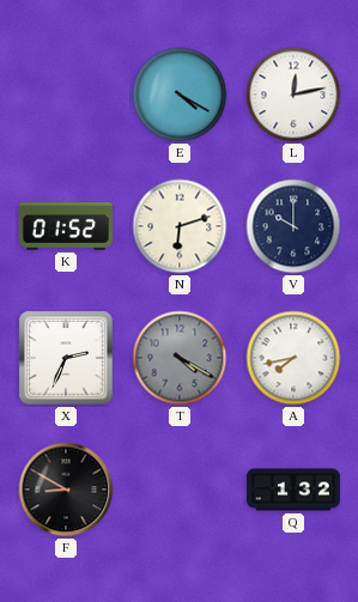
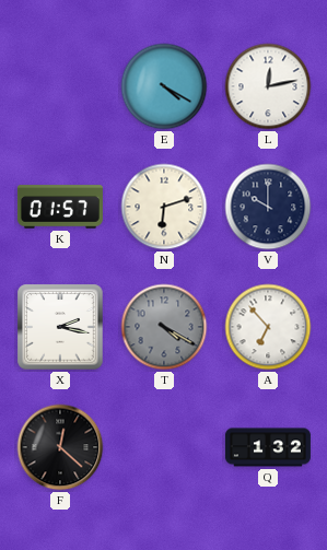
K: 01:52 -> 01:57 (60, 207)
X: 2:34 -> 2:17 (60, 327)
A: 7:43 -> 6:53 (268, 327)
F: 8:50 -> 12:22 (60, 447)
